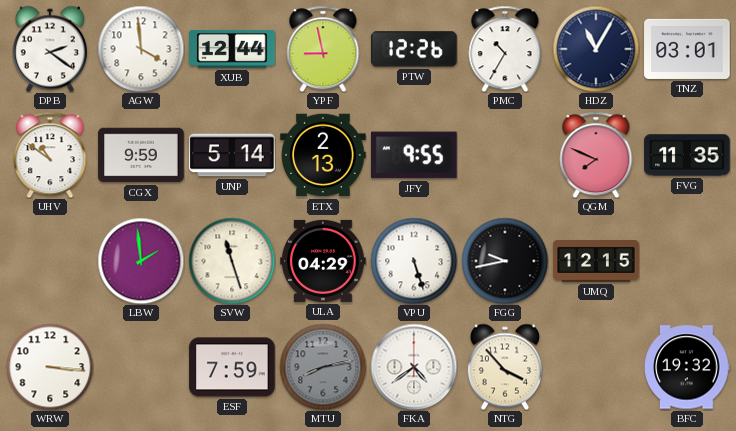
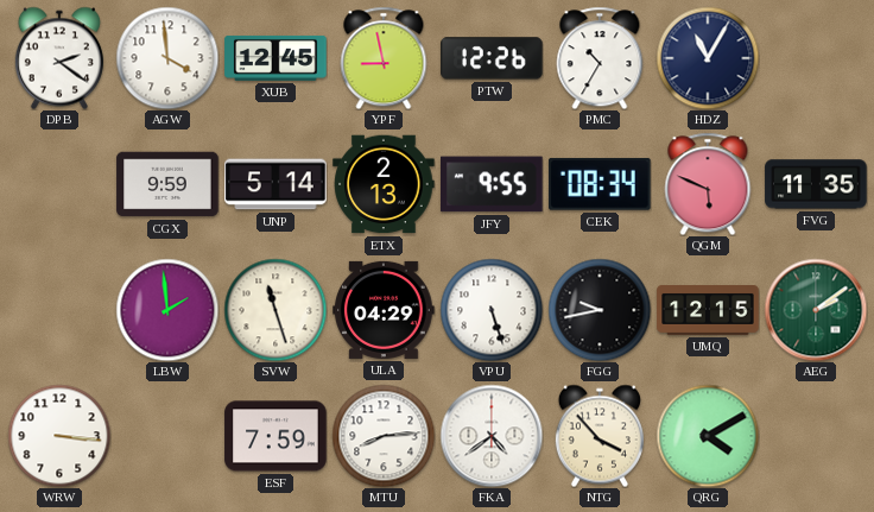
XUB: 12:44 -> 12:45 (275, 58)
TNZ: 03:01 -> none (687, 49)
UHV: 10:51 -> none (50, 155)
CEK: none -> 08:34 (601, 184)
QGM: 7:49 -> 5:49 (708, 184)
AEG: none -> 2:09 (816, 310)
MTU: 8:13 -> 8:14 (384, 436)
MTU dial: grey -> white (384, 436)
QRG: none -> 4:10 (708, 436)
BFC: 19:32 -> none (687, 367)
